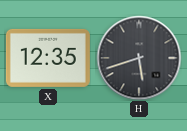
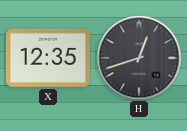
H: 5:42 -> 12:42 (139, 58)
